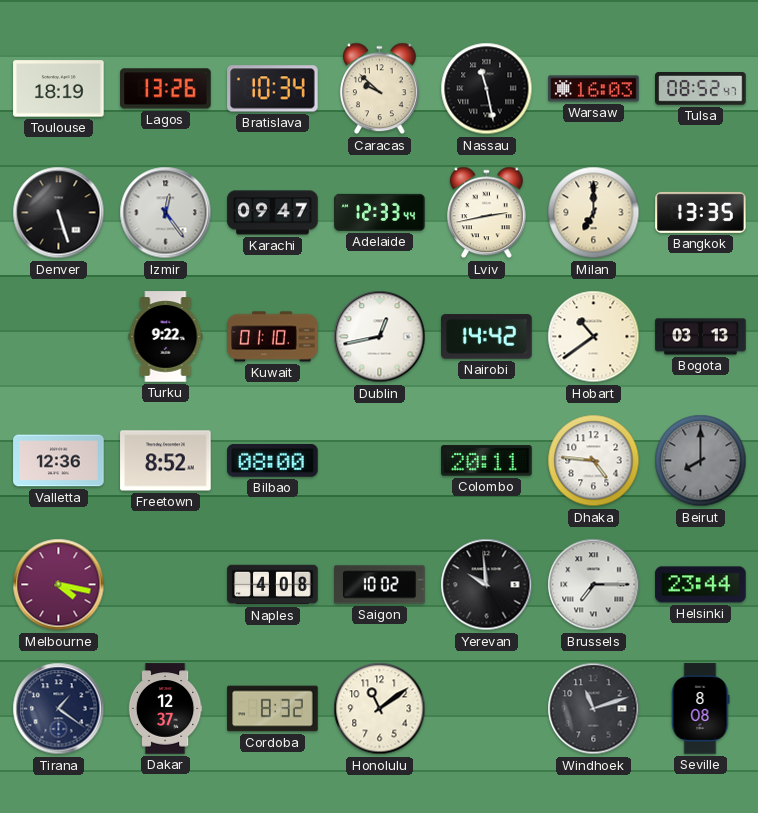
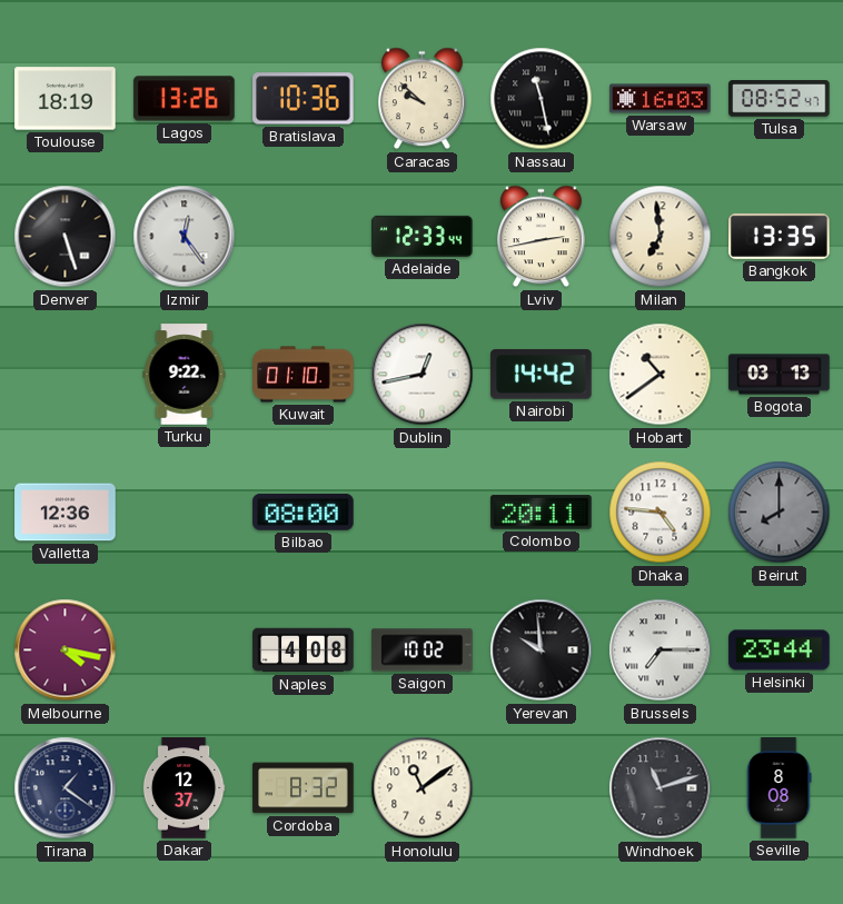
Bratislava: 10:34 -> 10:36 (304, 99)
Karachi: 09:47 -> none (273, 213)
Milan: 7:00 -> 6:59 (661, 237)
Freetown: 8:52 -> none (166, 461)
